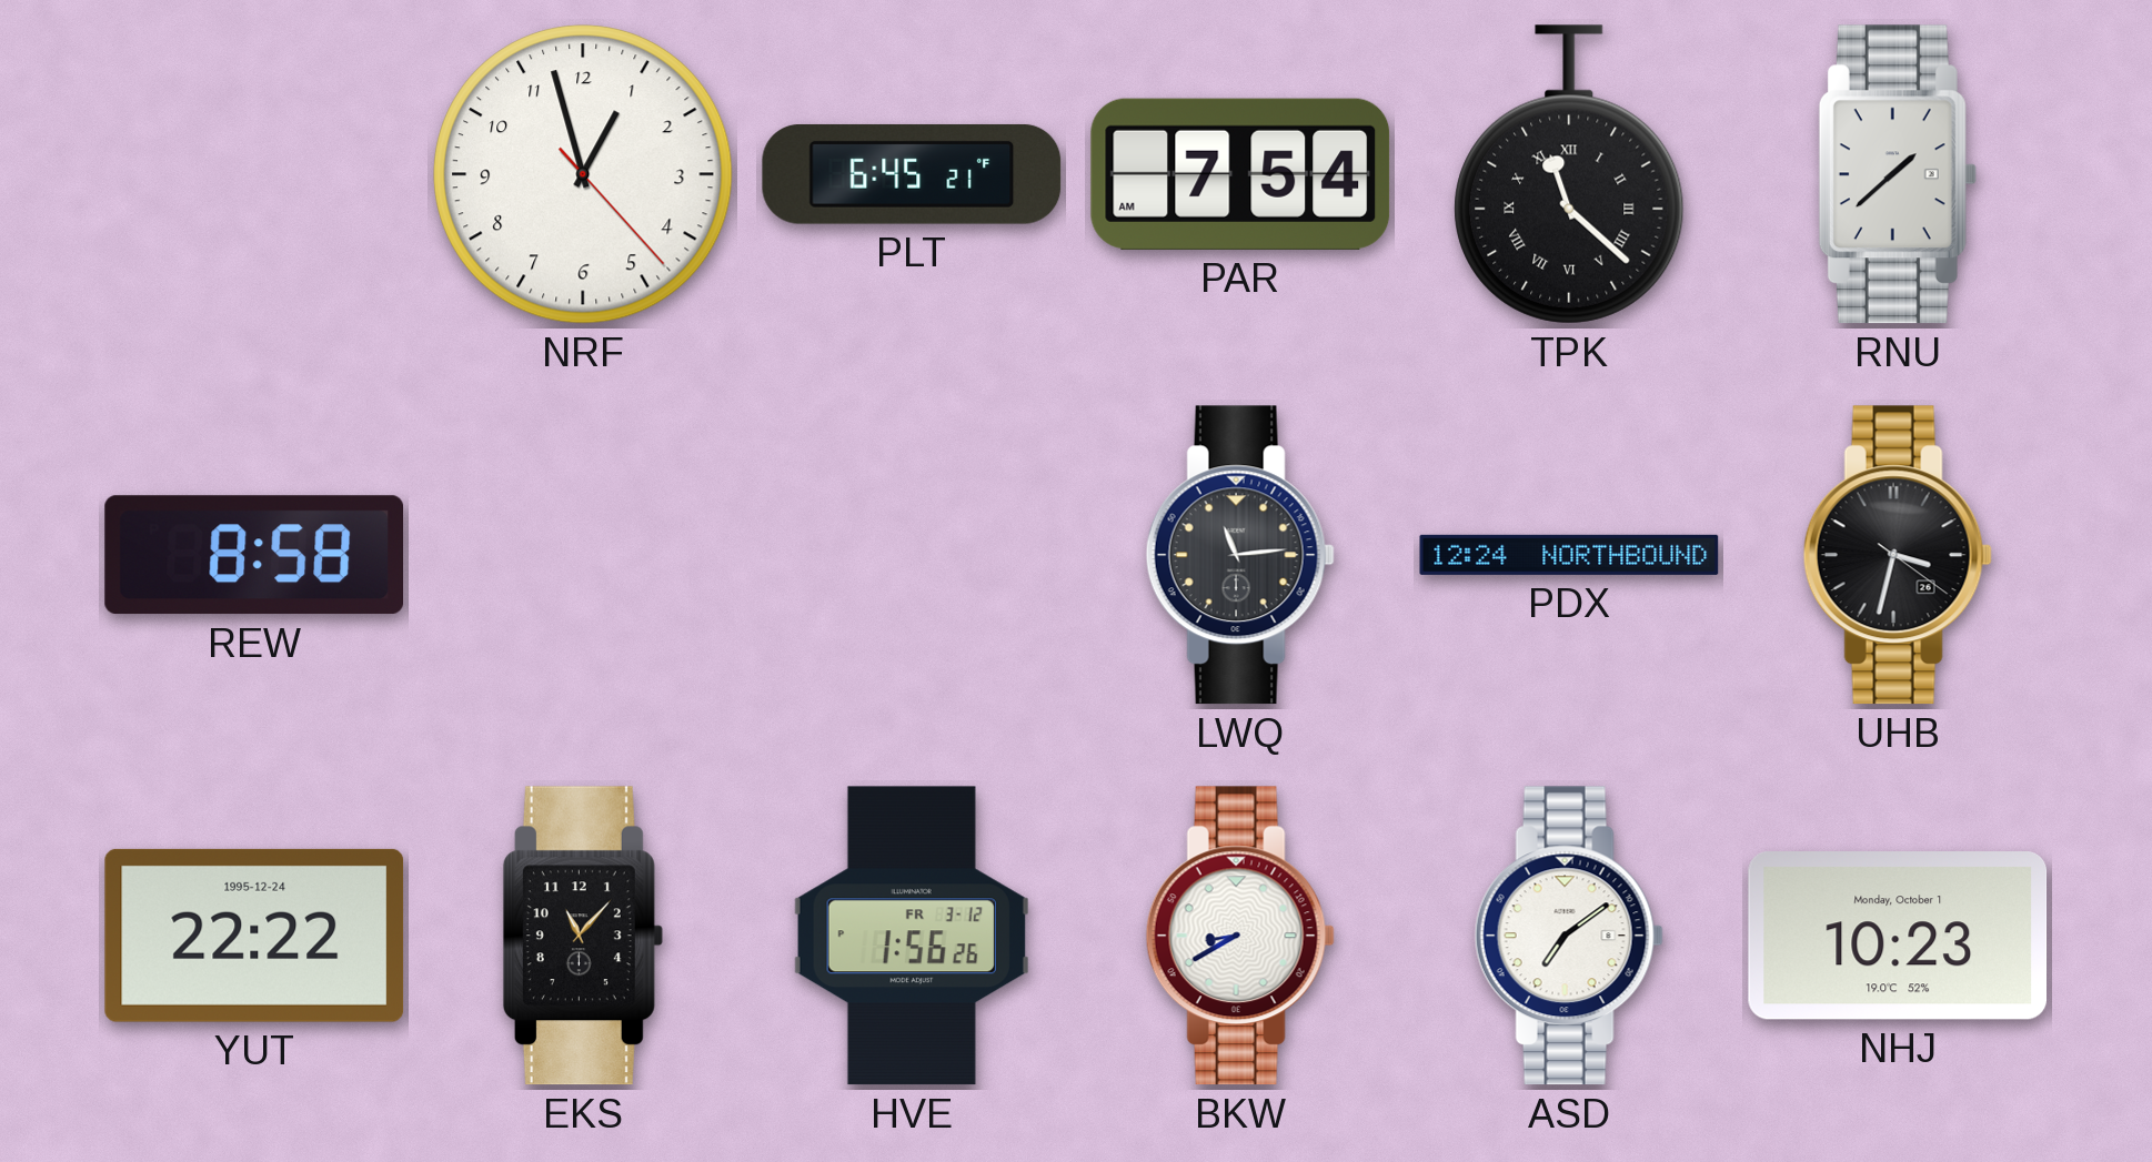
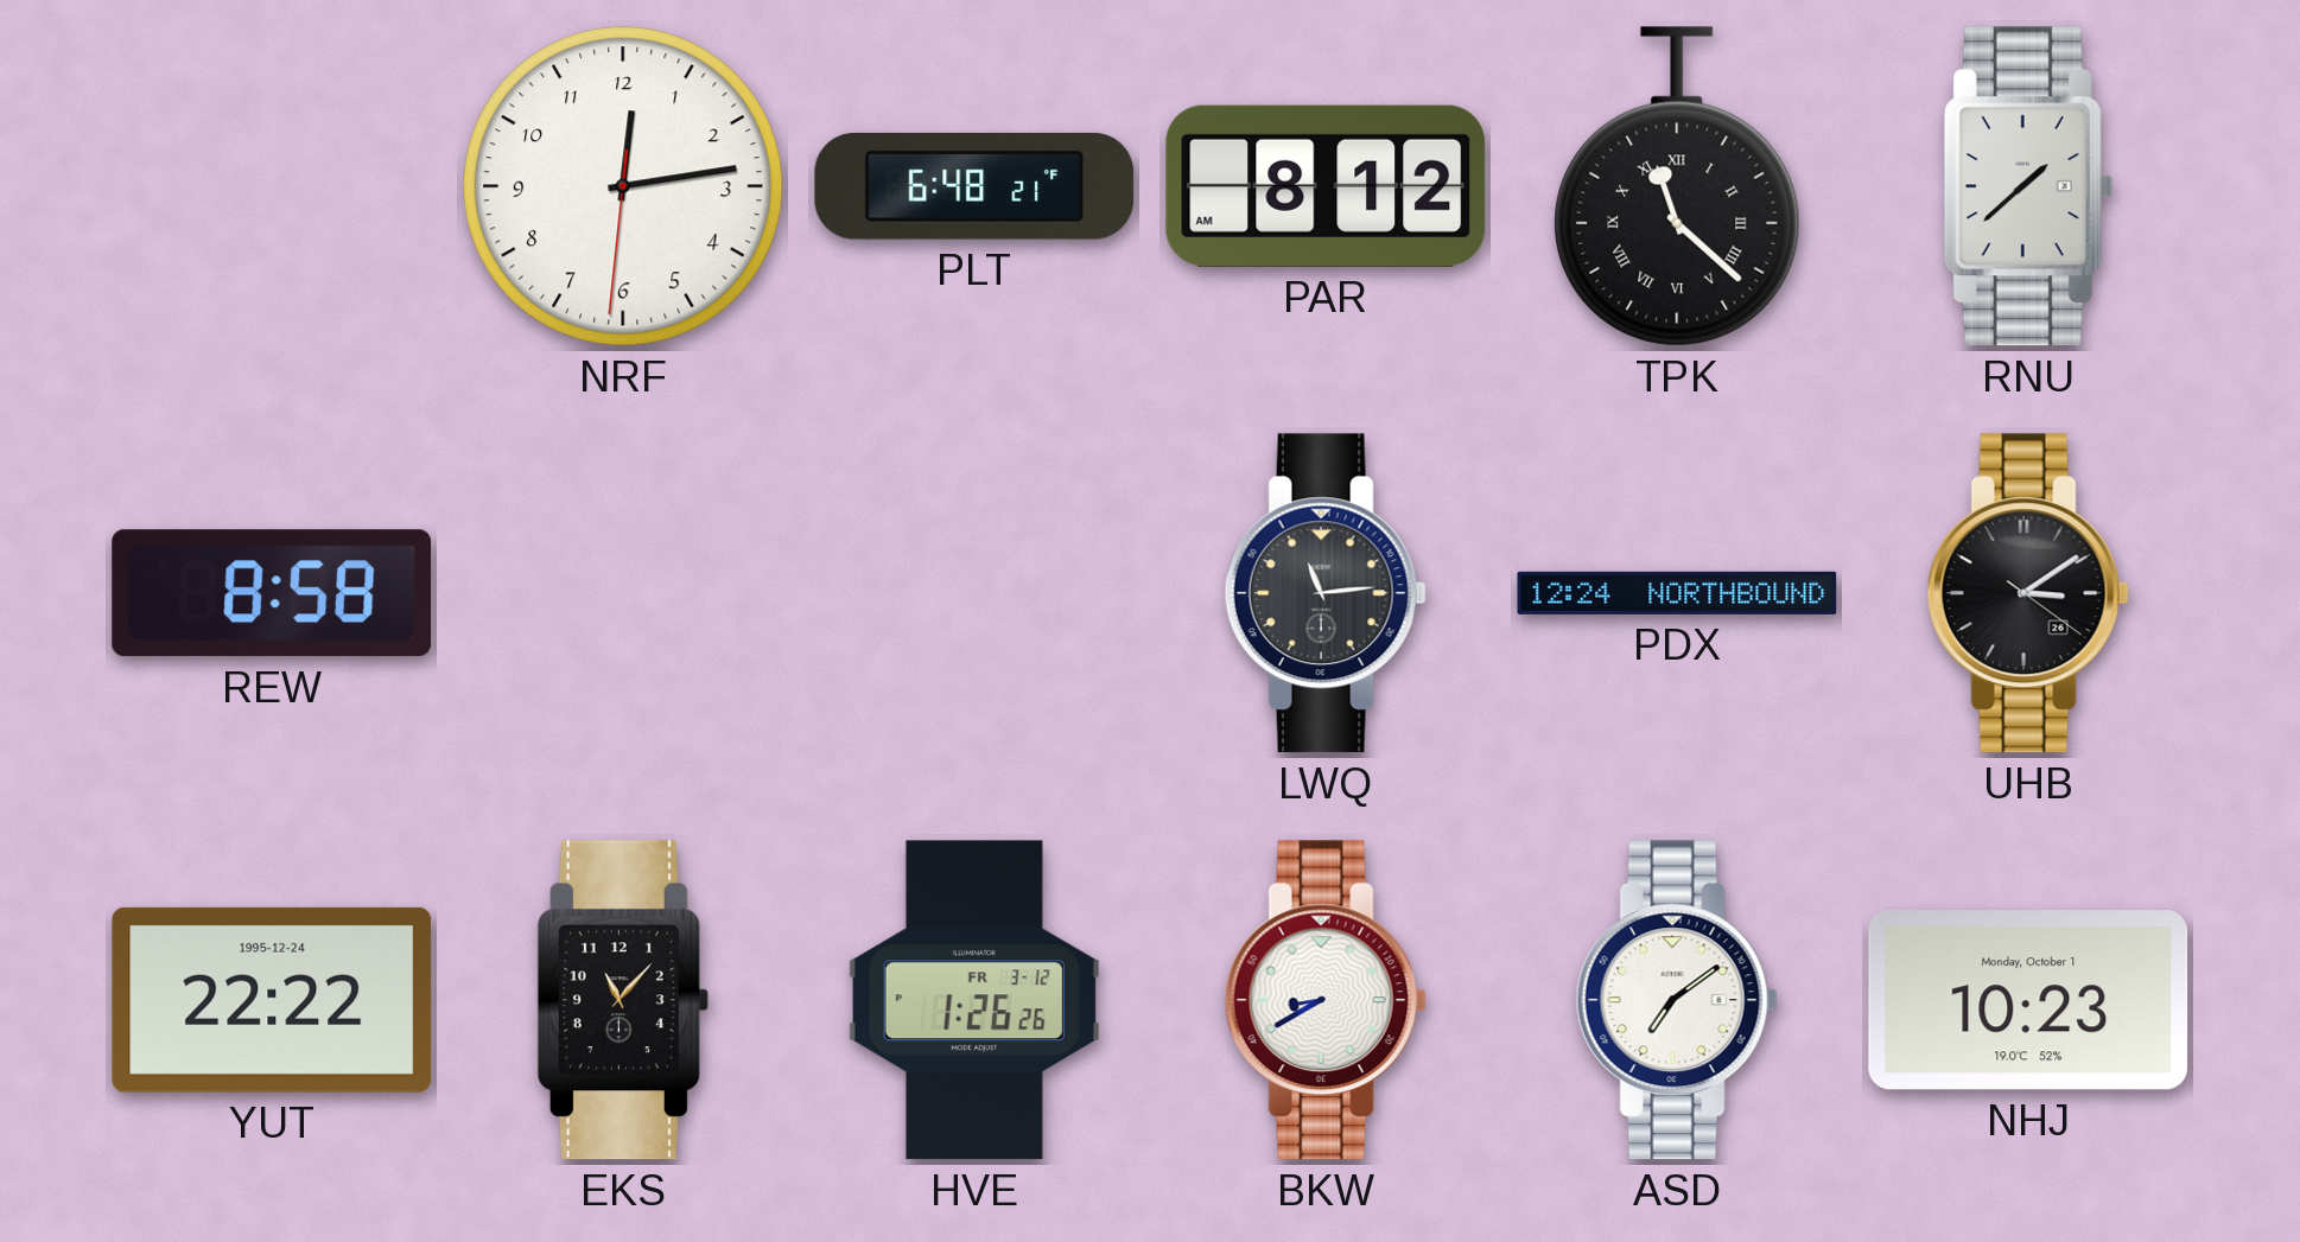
NRF: 12:57 -> 12:13 (623, 186)
PLT: 6:45 -> 6:48 (974, 186)
PAR: 7:54 -> 8:12 (1326, 186)
UHB: 3:32 -> 3:09 (2028, 593)
HVE: 1:56 -> 1:26 (974, 1000)
